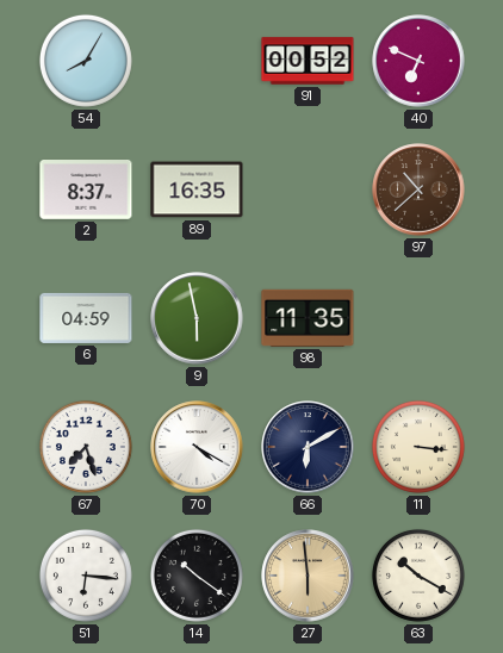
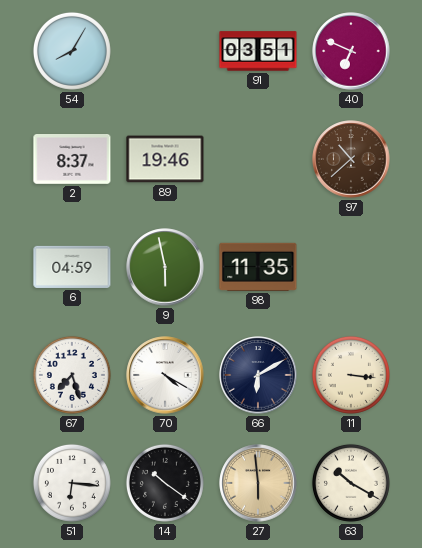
91: 00:52 -> 03:51 (258, 51)
89: 16:35 -> 19:46 (165, 159)
